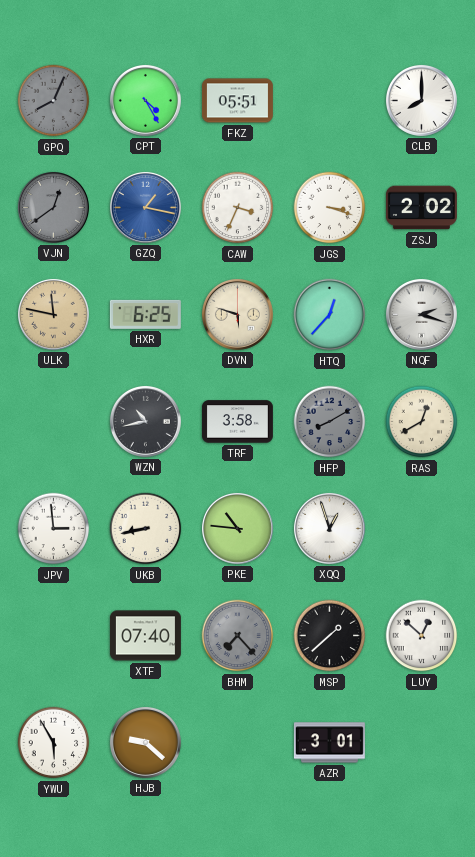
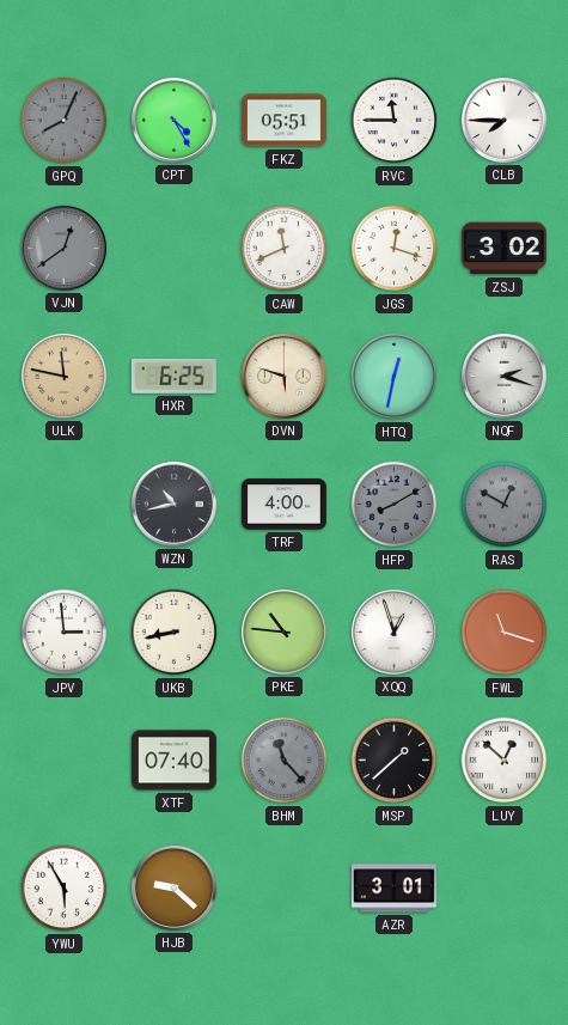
RVC: none -> 11:45 (395, 121)
CLB: 8:00 -> 7:45 (503, 120)
GZQ: 1:17 -> none (145, 207)
CAW: 3:34 -> 11:41 (285, 249)
JGS: 3:18 -> 12:18 (395, 249)
ZSJ: 2:02 -> 3:02 (503, 249)
HTQ: 12:37 -> 12:32 (395, 377)
TRF: 3:58 -> 4:00 (283, 505)
RAS: 12:40 -> 12:50 (505, 505)
RAS dial: cream -> grey (505, 505)
FWL: none -> 11:18 (505, 633)
BHM: 7:23 -> 11:23 (285, 761)
